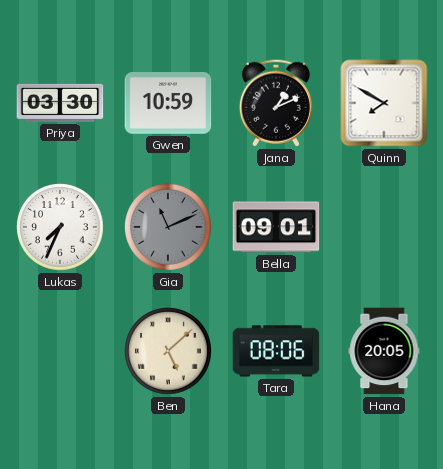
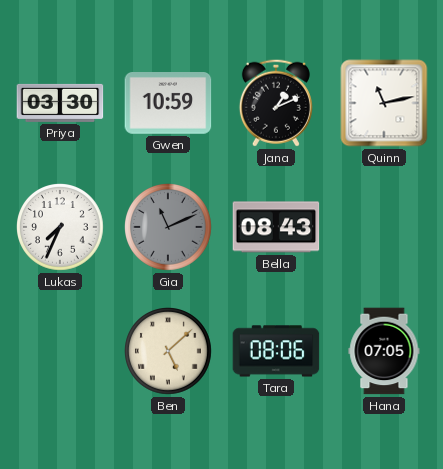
Quinn: 7:50 -> 11:13 (384, 103)
Bella: 09:01 -> 08:43 (276, 227)
Hana: 20:05 -> 07:05 (384, 351)
